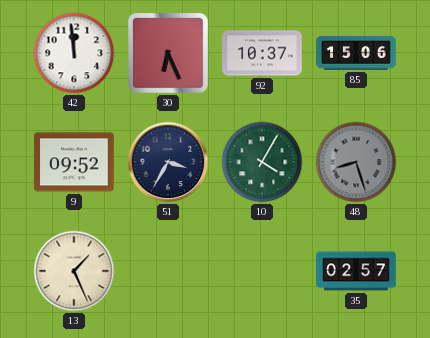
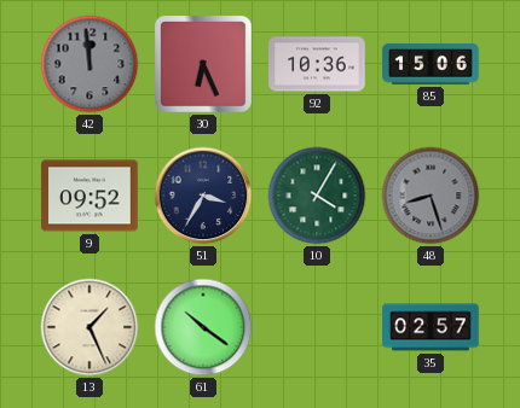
42 dial: white -> grey (89, 64)
92: 10:37 -> 10:36 (317, 64)
61: none -> 10:21 (203, 327)
